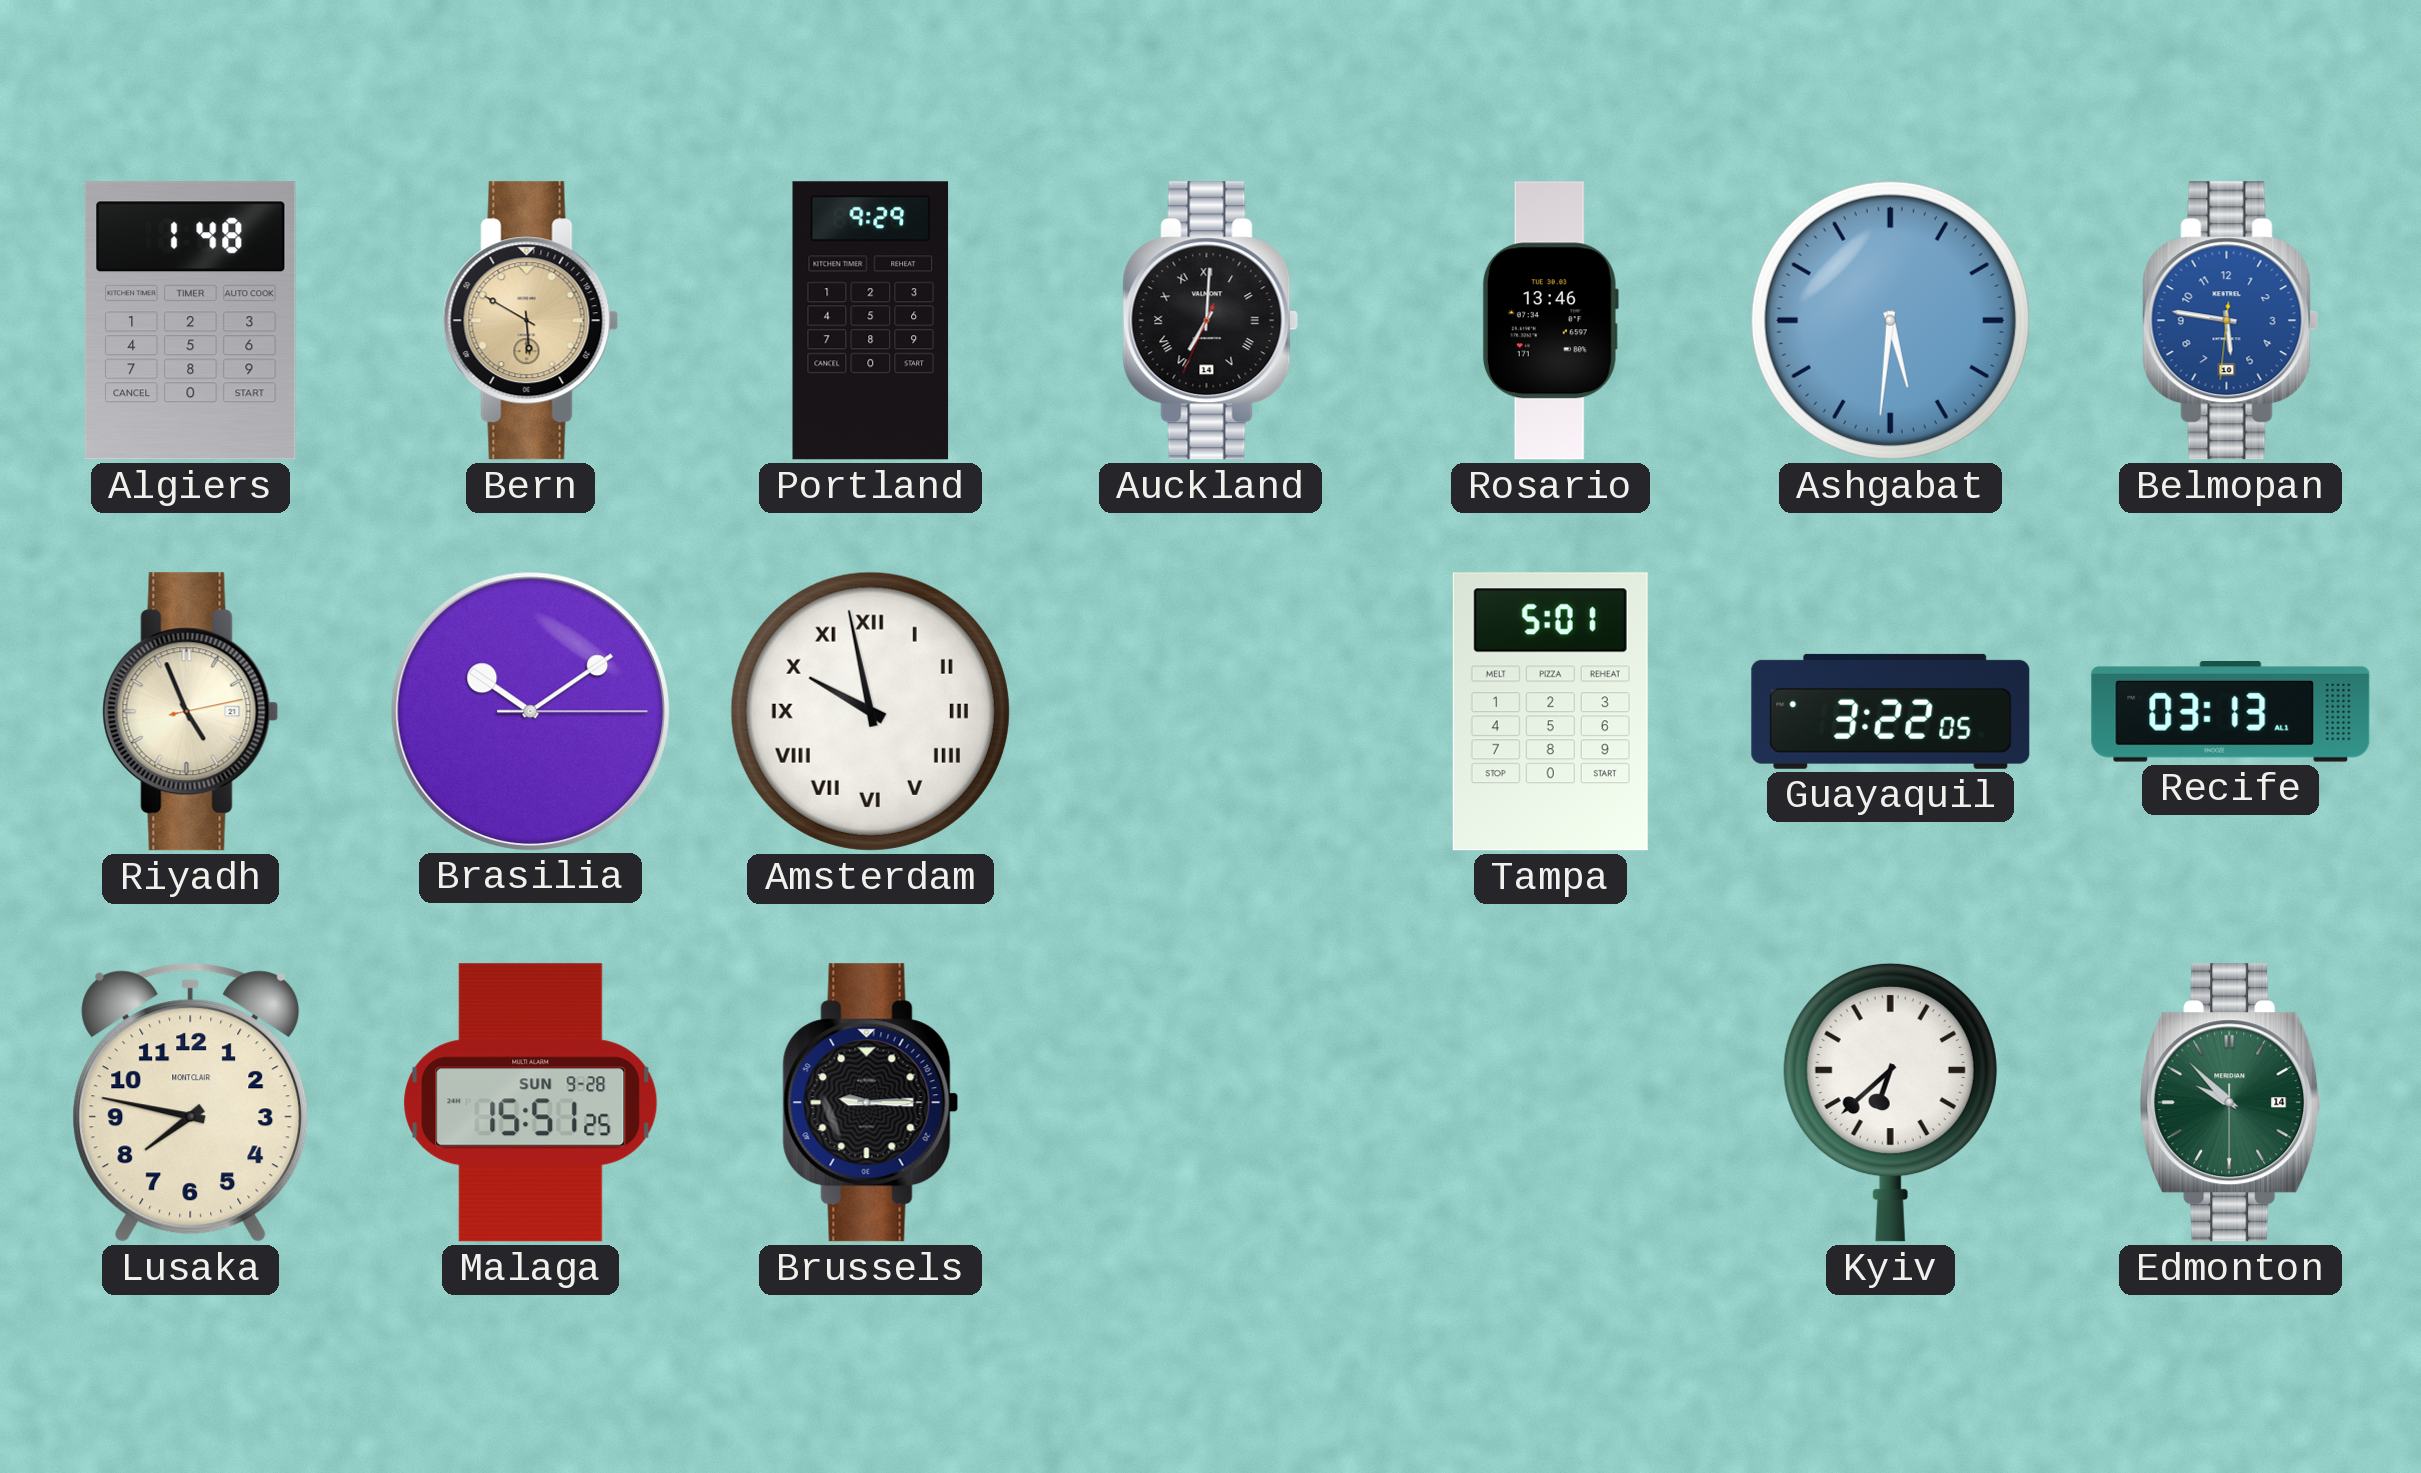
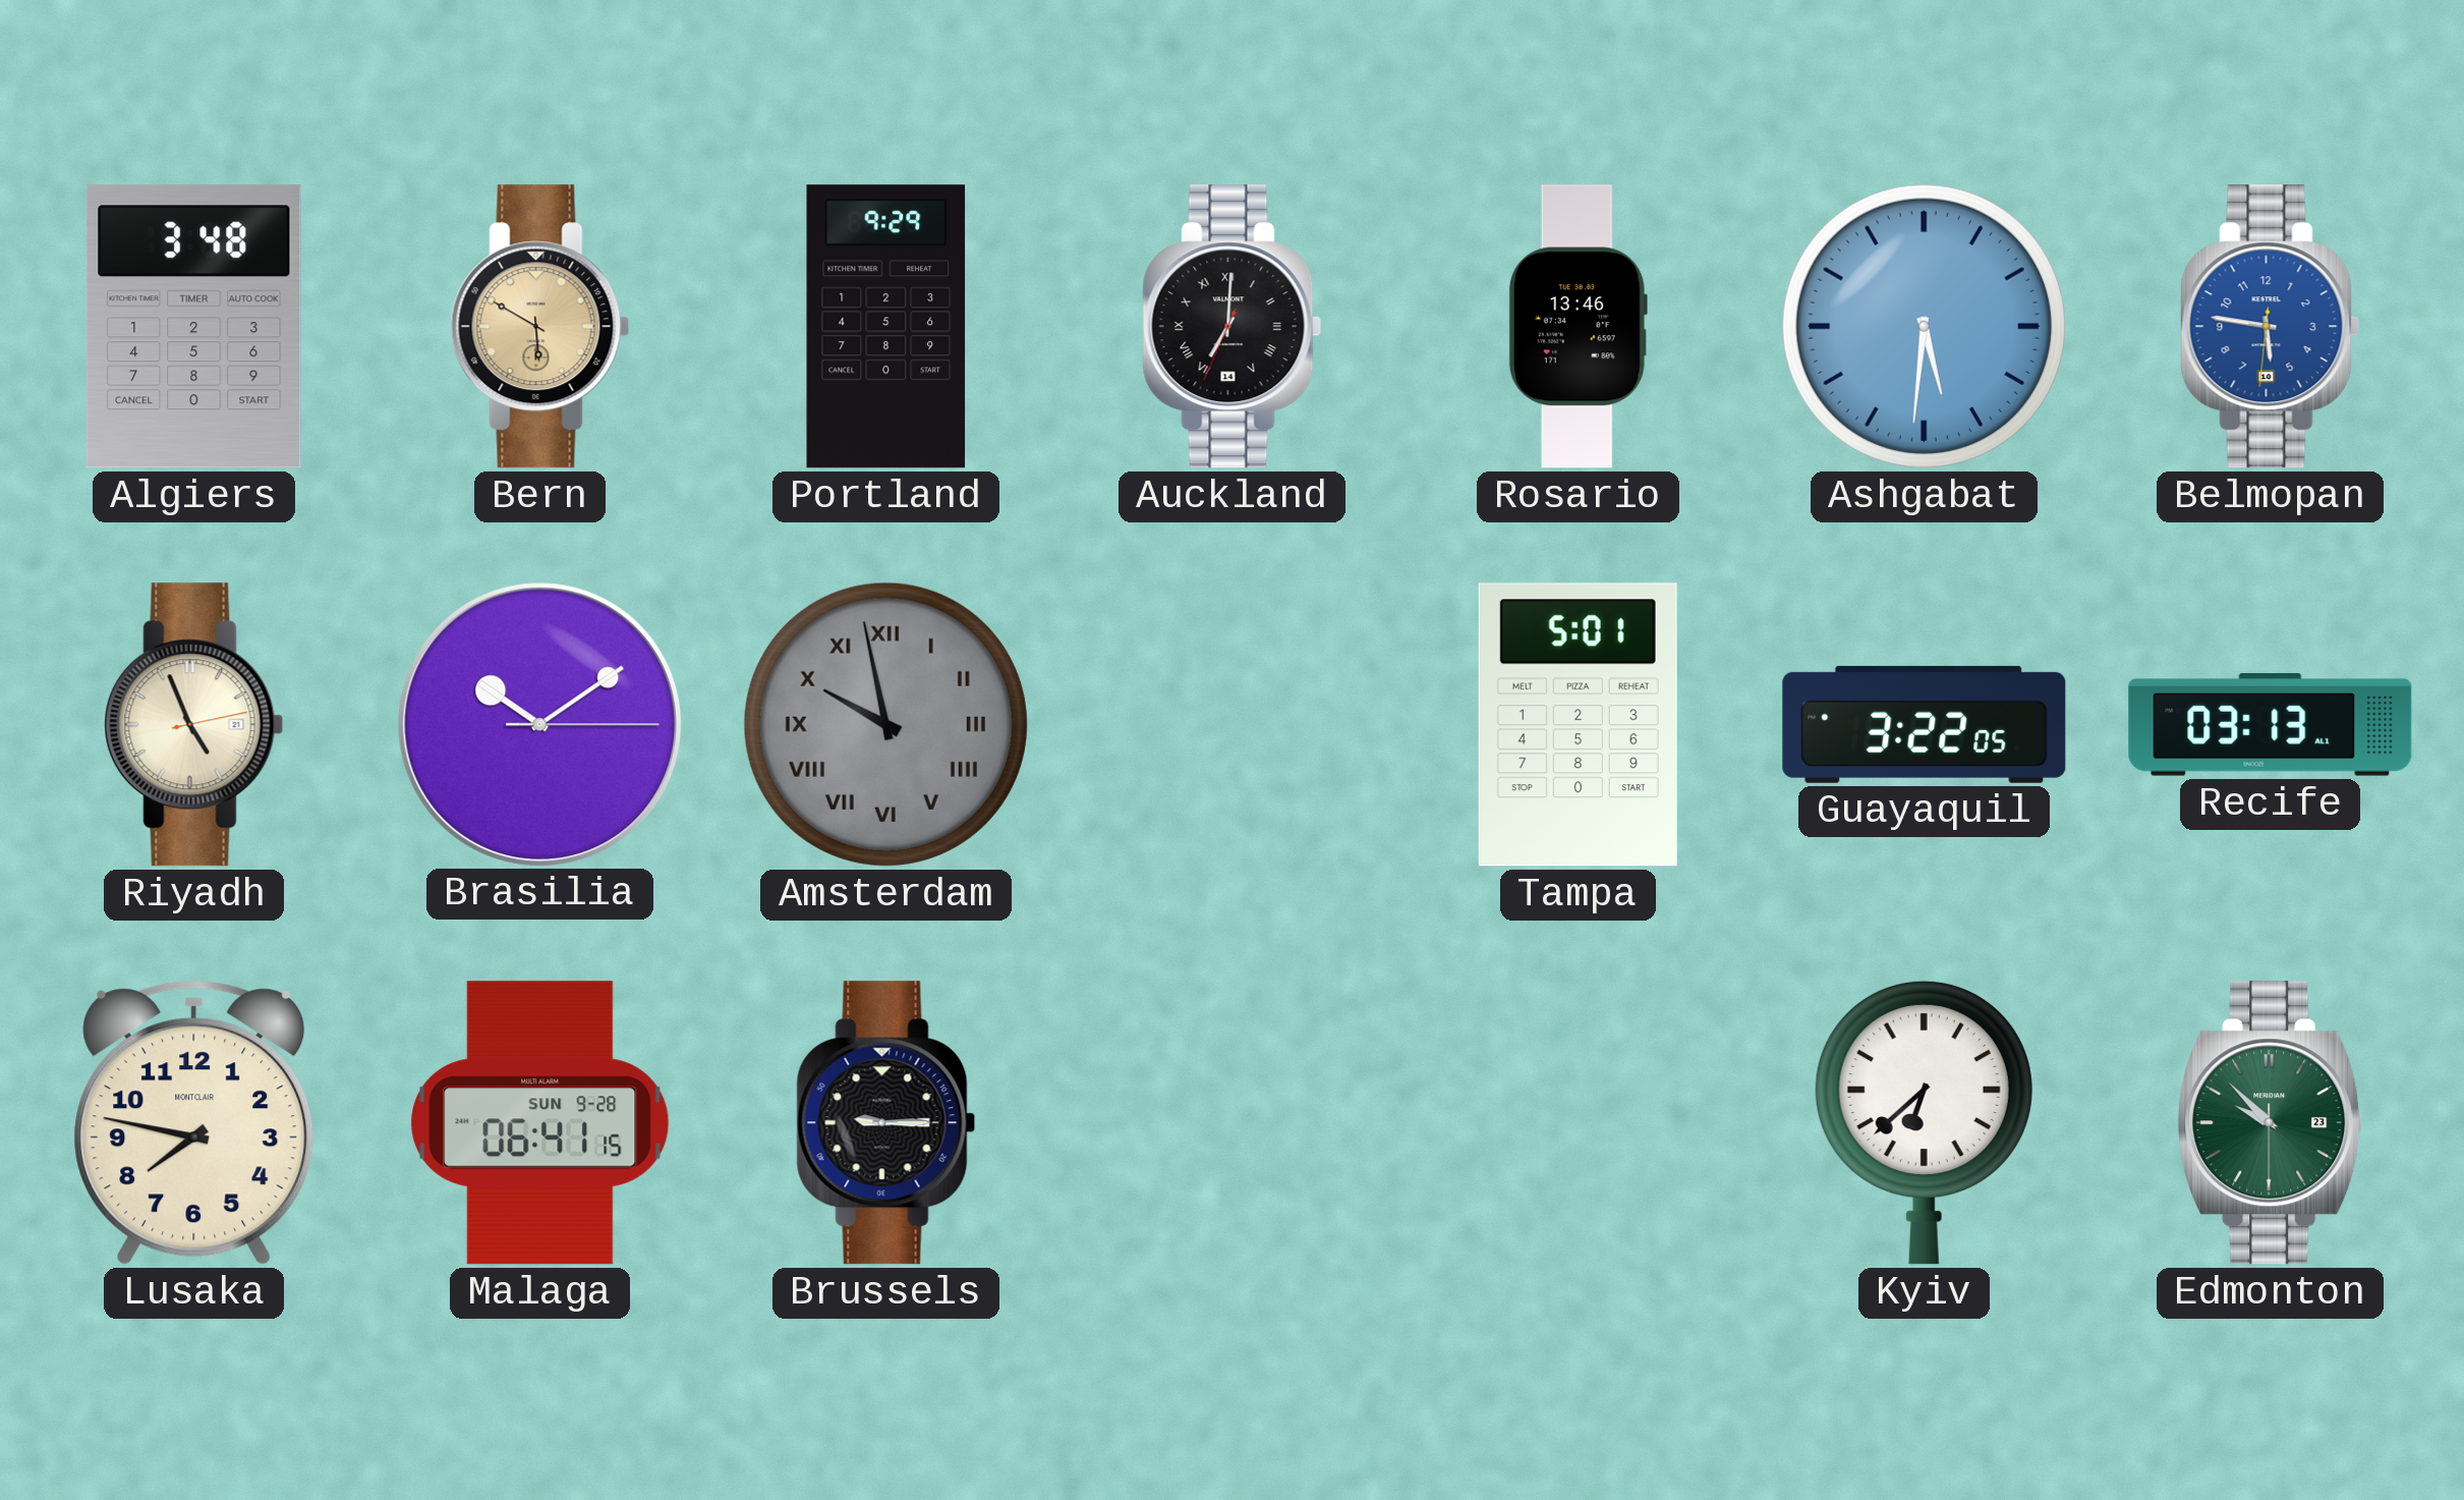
Algiers: 1:48 -> 3:48 (193, 327)
Amsterdam dial: white -> grey (885, 724)
Malaga: 15:51 -> 06:41 (540, 1123)
Edmonton date: 14 -> 23 (2271, 1123)
